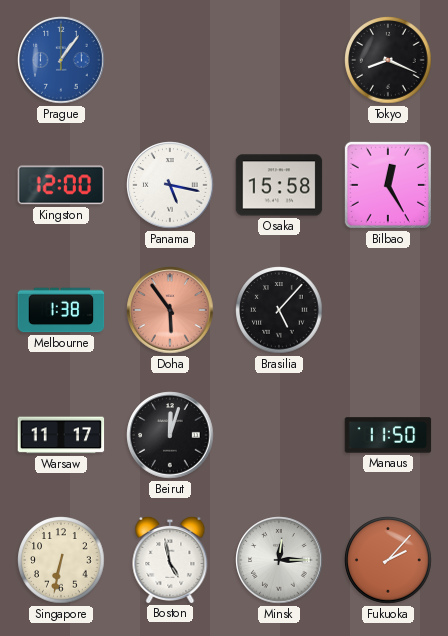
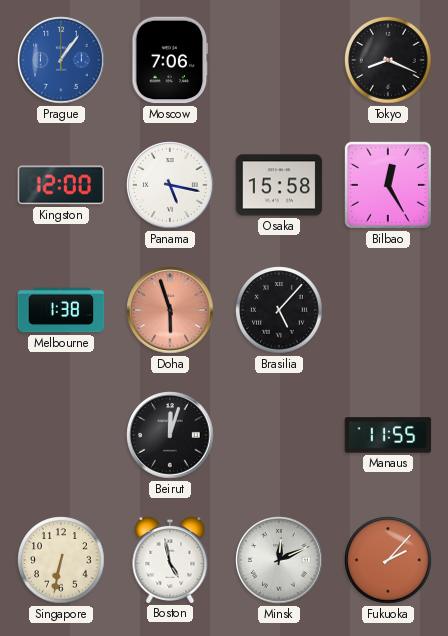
Moscow: none -> 7:06 (170, 60)
Doha: 5:54 -> 5:57 (170, 310)
Warsaw: 11:17 -> none (61, 435)
Manaus: 11:50 -> 11:55 (388, 435)
Minsk: 12:15 -> 12:11 (279, 560)
